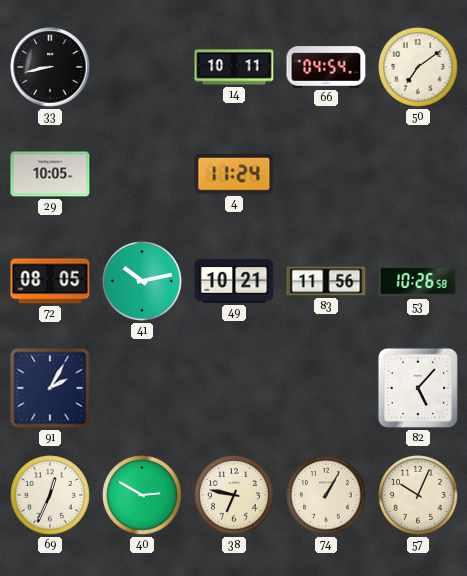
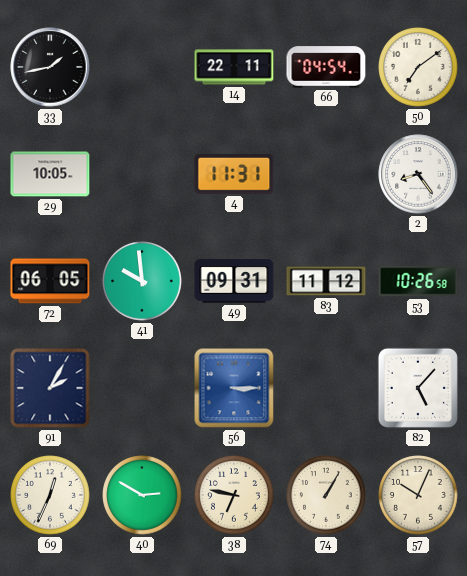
33: 8:43 -> 1:43 (50, 67)
14: 10:11 -> 22:11 (234, 67)
4: 11:24 -> 11:31 (234, 174)
2: none -> 8:24 (418, 174)
72: 08:05 -> 06:05 (50, 281)
41: 10:13 -> 9:59 (142, 281)
49: 10:21 -> 09:31 (234, 281)
83: 11:56 -> 11:12 (326, 281)
56: none -> 3:15 (234, 388)
